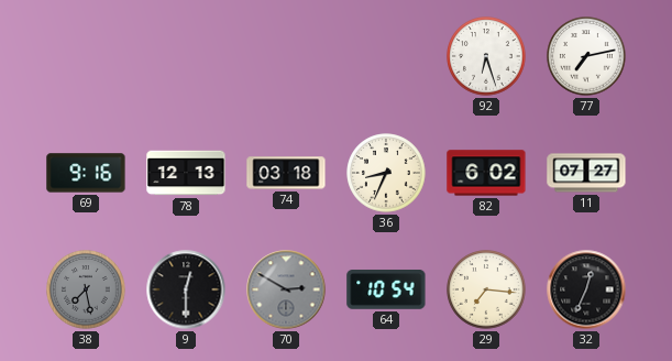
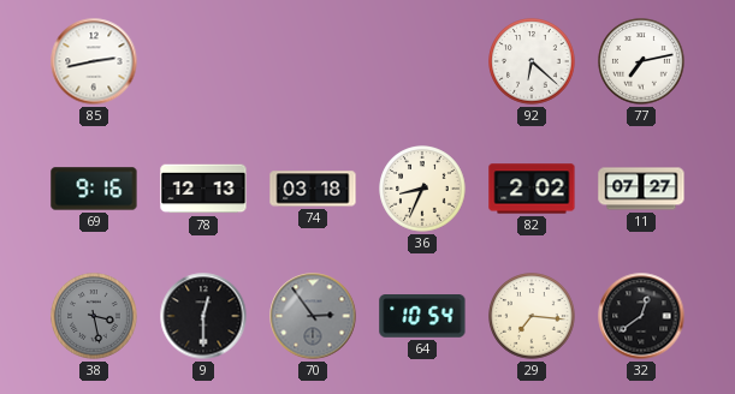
85: none -> 2:43 (94, 61)
92: 6:27 -> 6:22 (532, 61)
82: 6:02 -> 2:02 (532, 189)
38: 7:28 -> 3:28 (94, 316)
70: 2:50 -> 2:54 (313, 316)
32: 12:34 -> 12:39 (641, 316)
